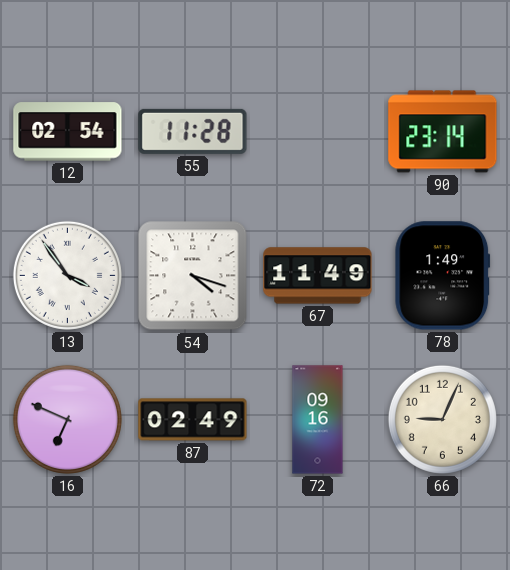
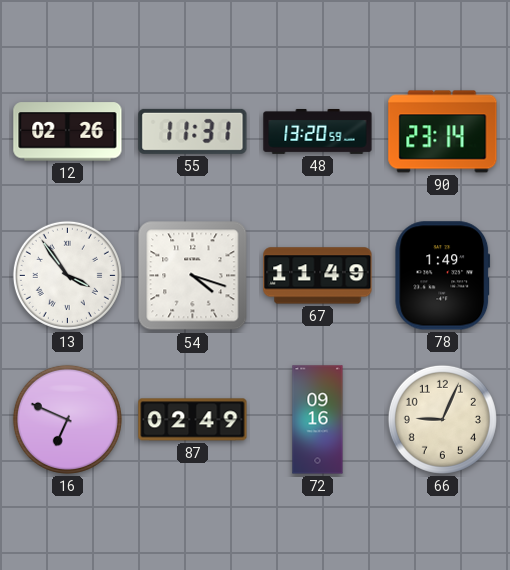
12: 02:54 -> 02:26 (68, 132)
55: 11:28 -> 11:31 (193, 131)
48: none -> 13:20 (318, 131)
